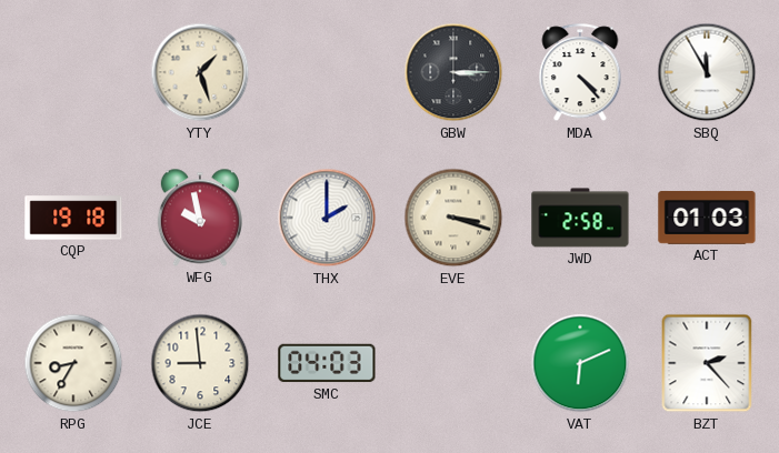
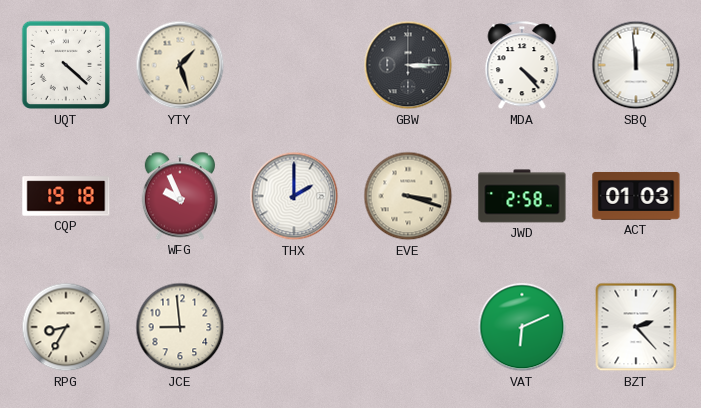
UQT: none -> 4:22 (66, 65)
SBQ: 11:55 -> 11:59 (636, 65)
WFG: 9:58 -> 9:56 (180, 196)
SMC: 04:03 -> none (327, 363)
